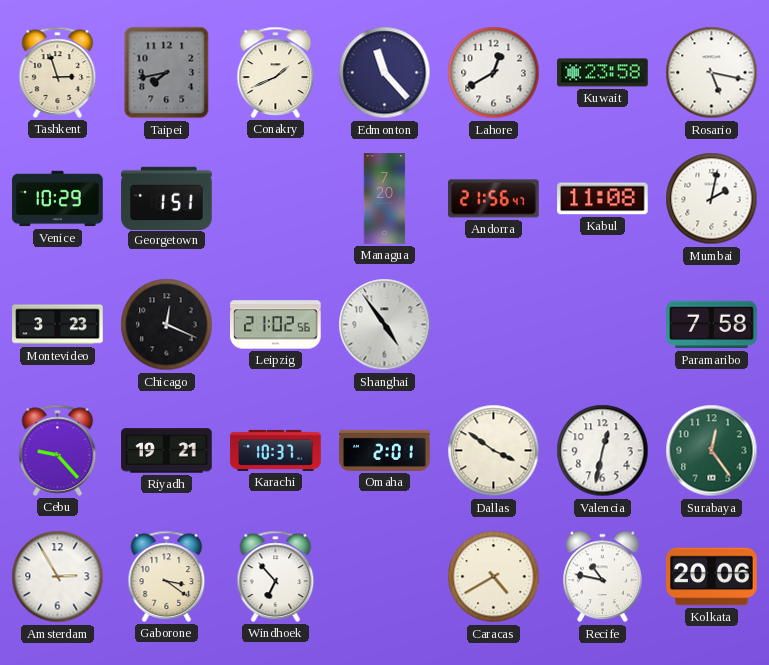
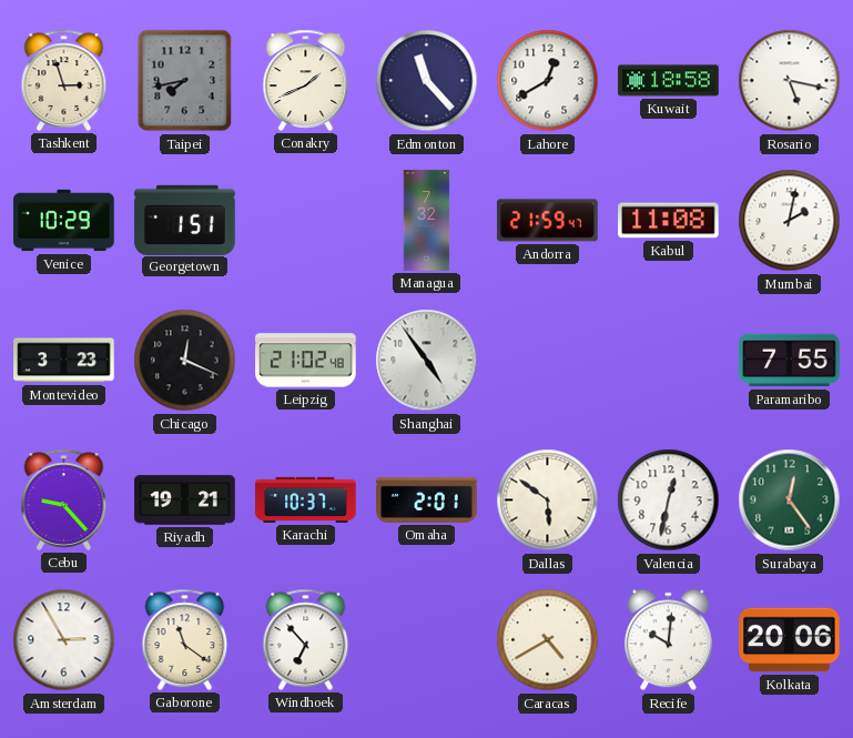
Kuwait: 23:58 -> 18:58 (669, 81)
Managua: 7:20 -> 7:32 (427, 221)
Andorra: 21:56 -> 21:59 (548, 221)
Leipzig: 21:02:56 -> 21:02:48 (306, 361)
Paramaribo: 7:58 -> 7:55 (790, 361)
Dallas: 3:51 -> 5:51 (548, 501)
Gaborone: 3:21 -> 11:21 (185, 639)
Recife: 10:47 -> 10:01 (668, 640)
